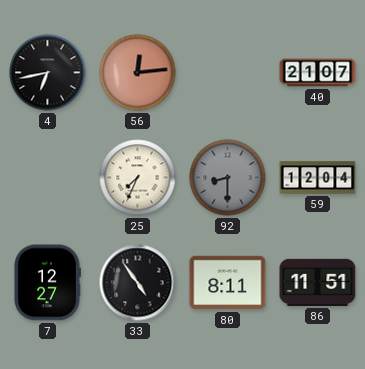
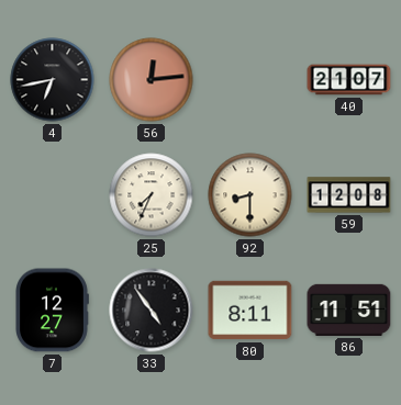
92 dial: grey -> cream (250, 195)
59: 12:04 -> 12:08 (349, 195)
